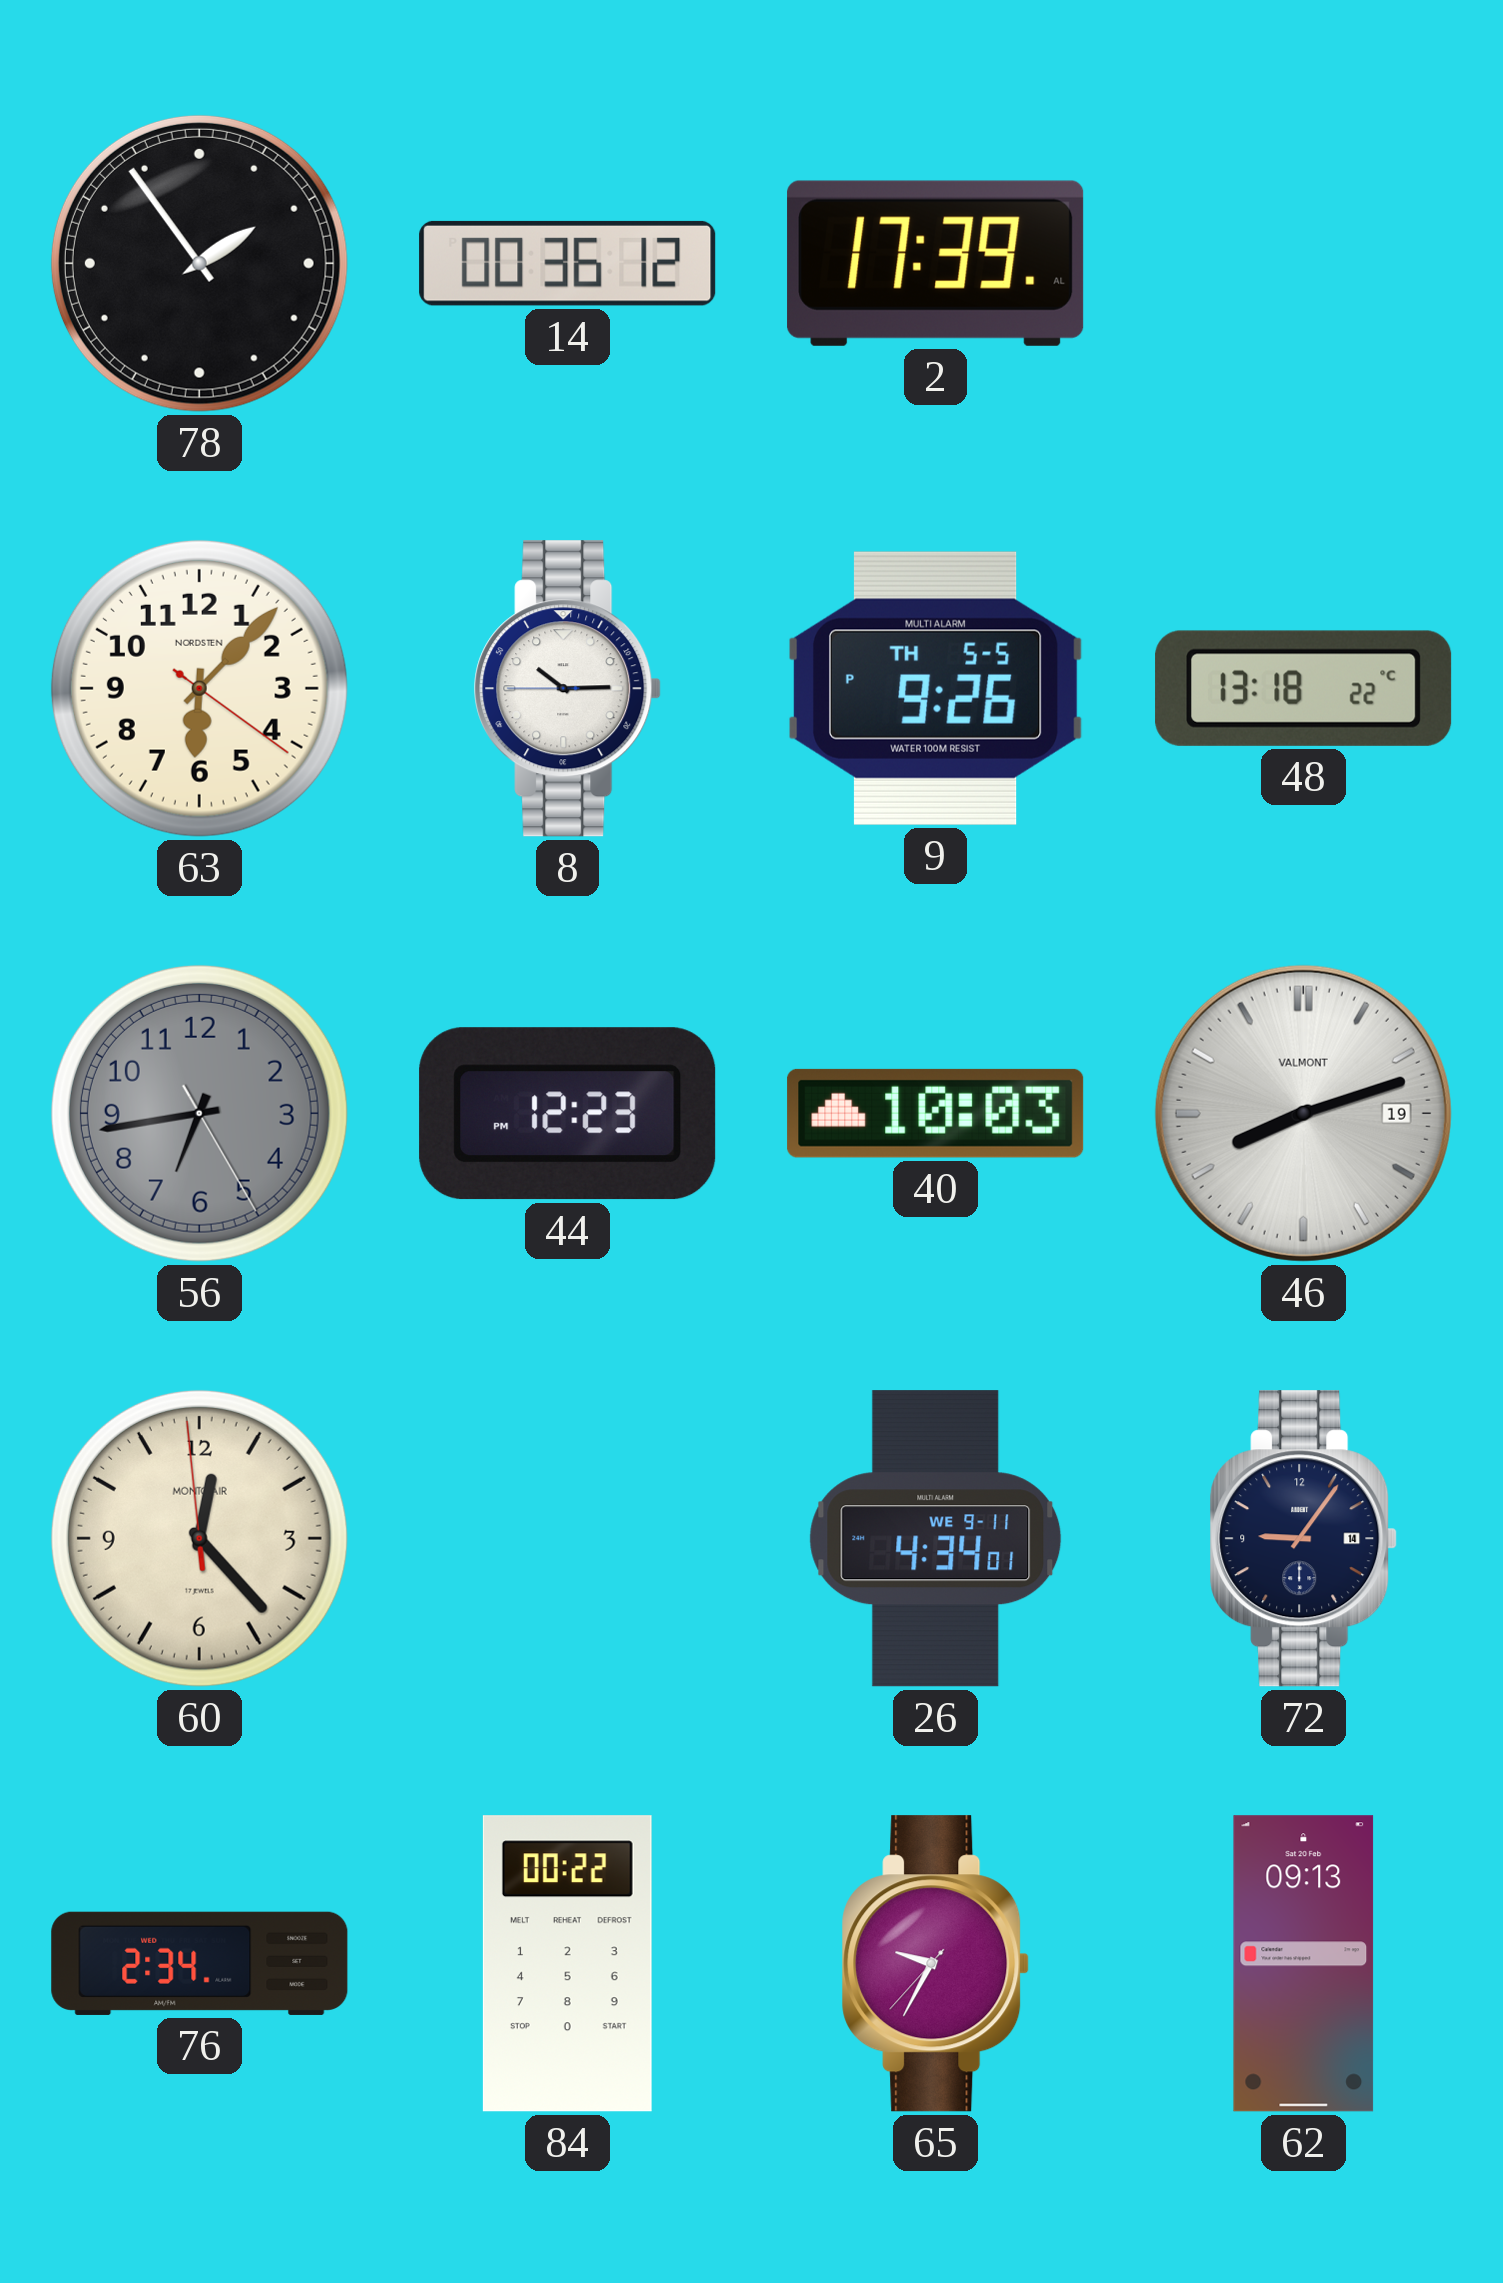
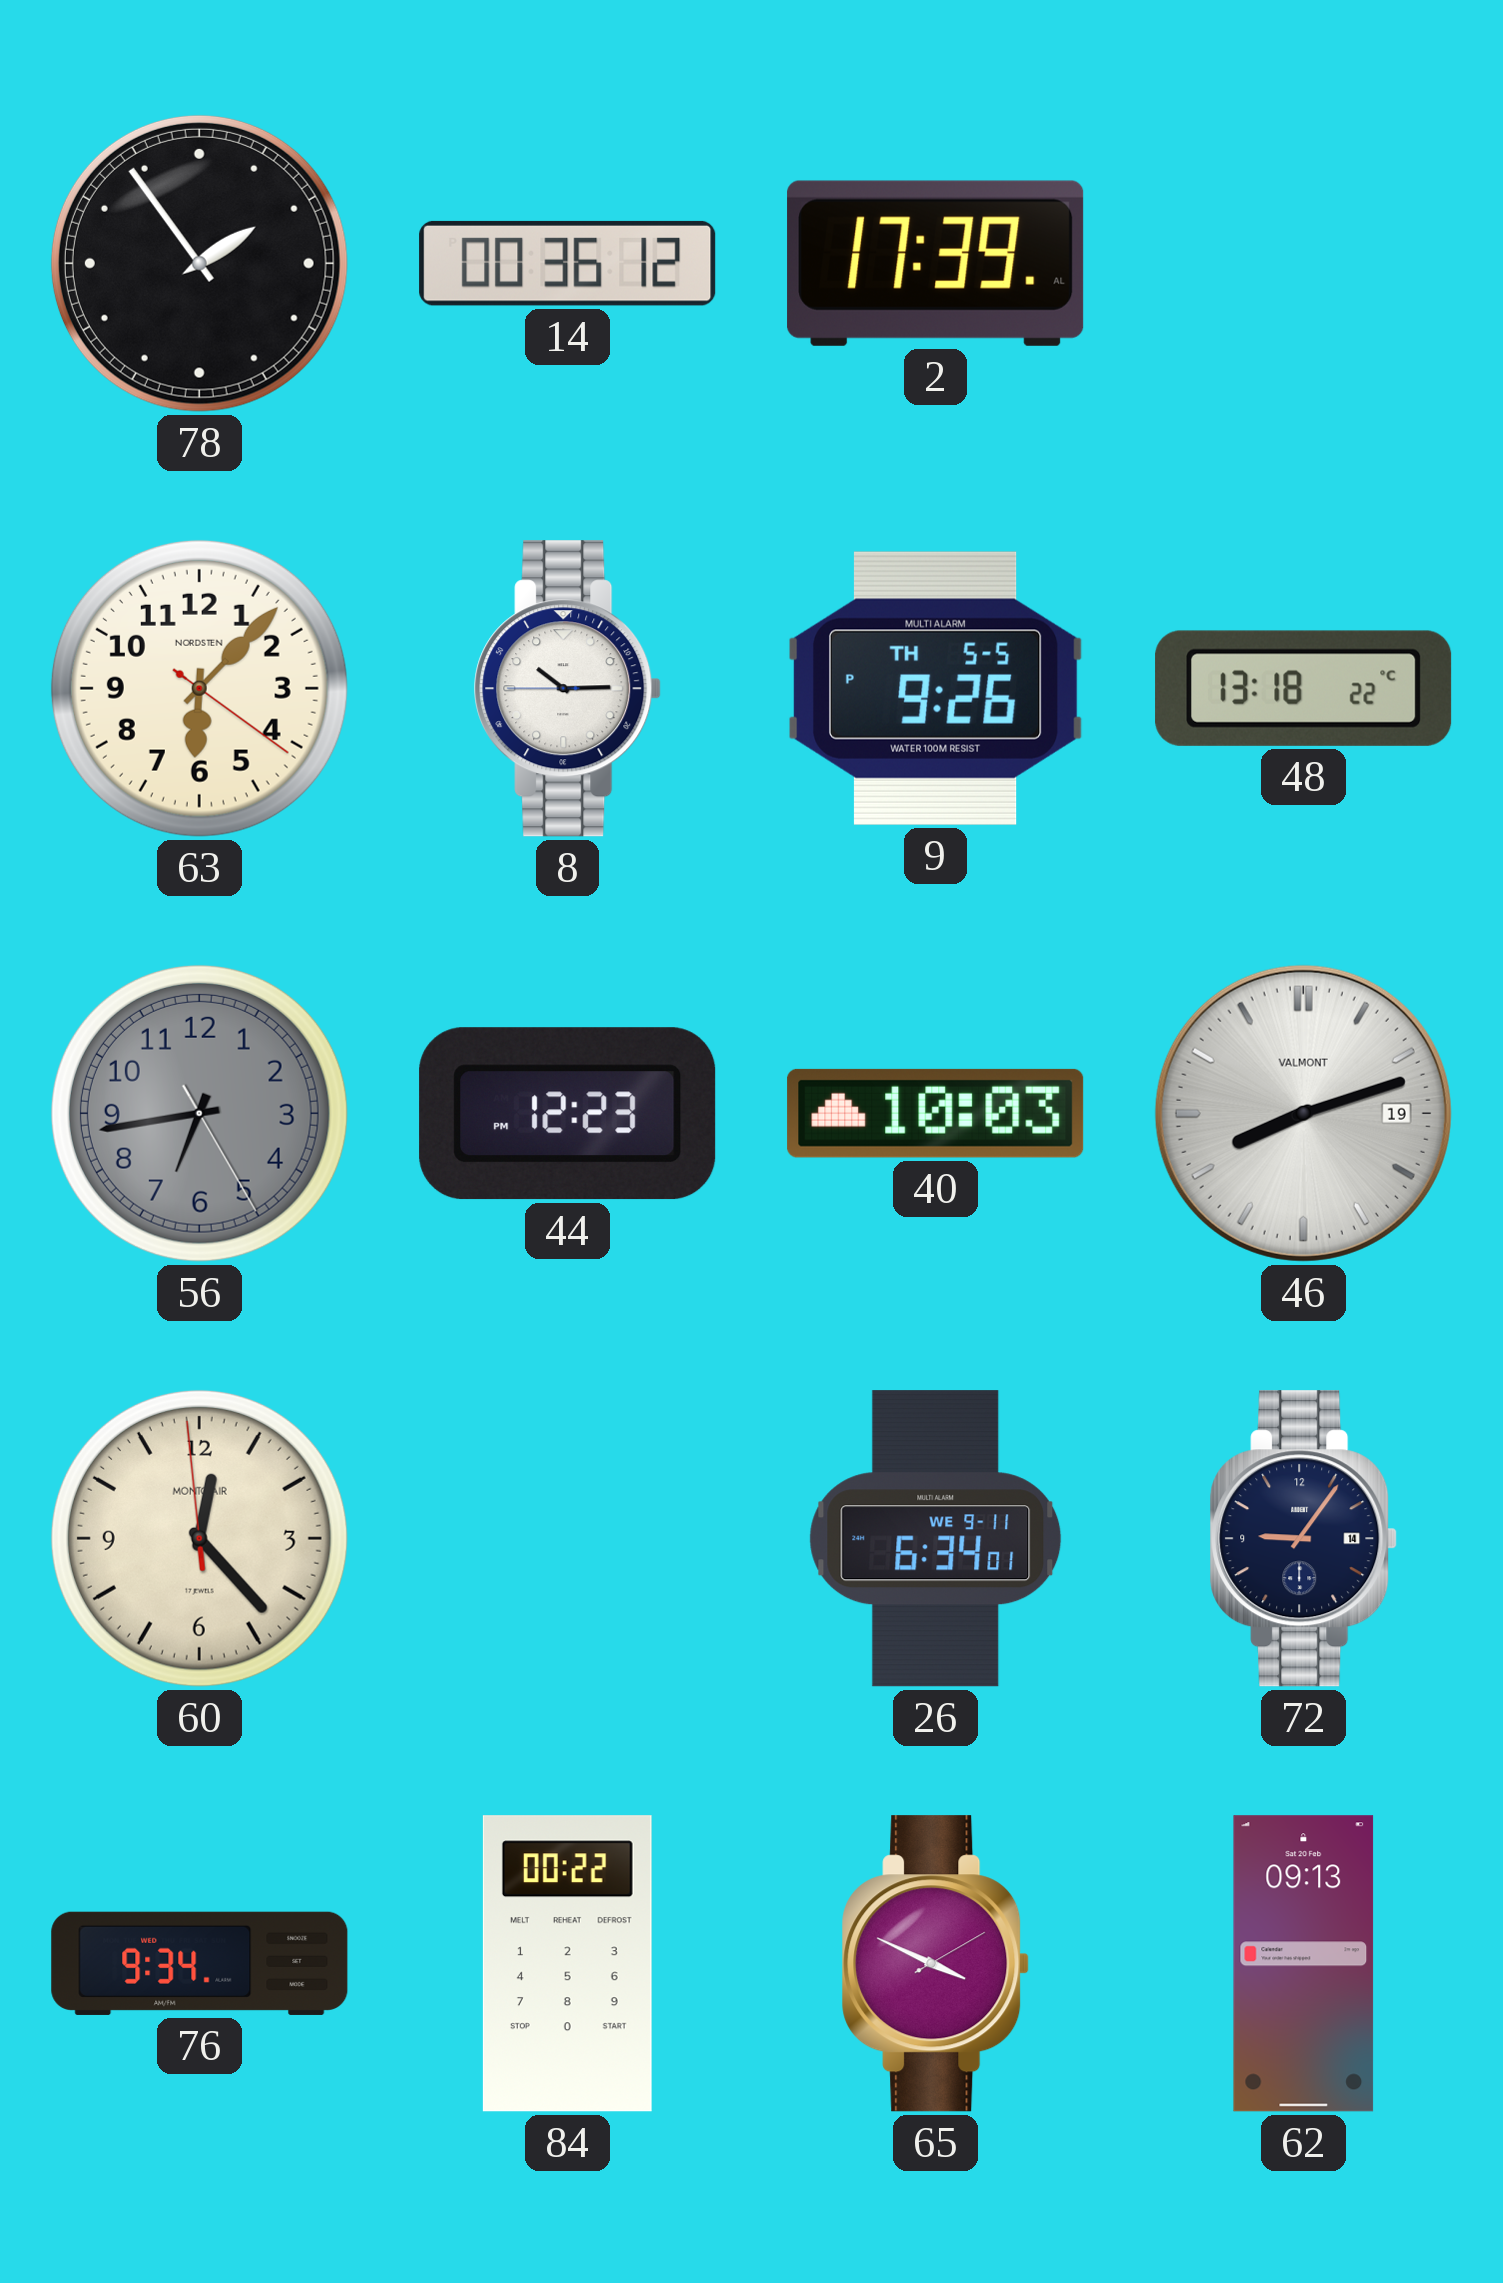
26: 4:34 -> 6:34 (936, 1539)
76: 2:34 -> 9:34 (200, 1963)
65: 9:34 -> 3:49 (936, 1964)
